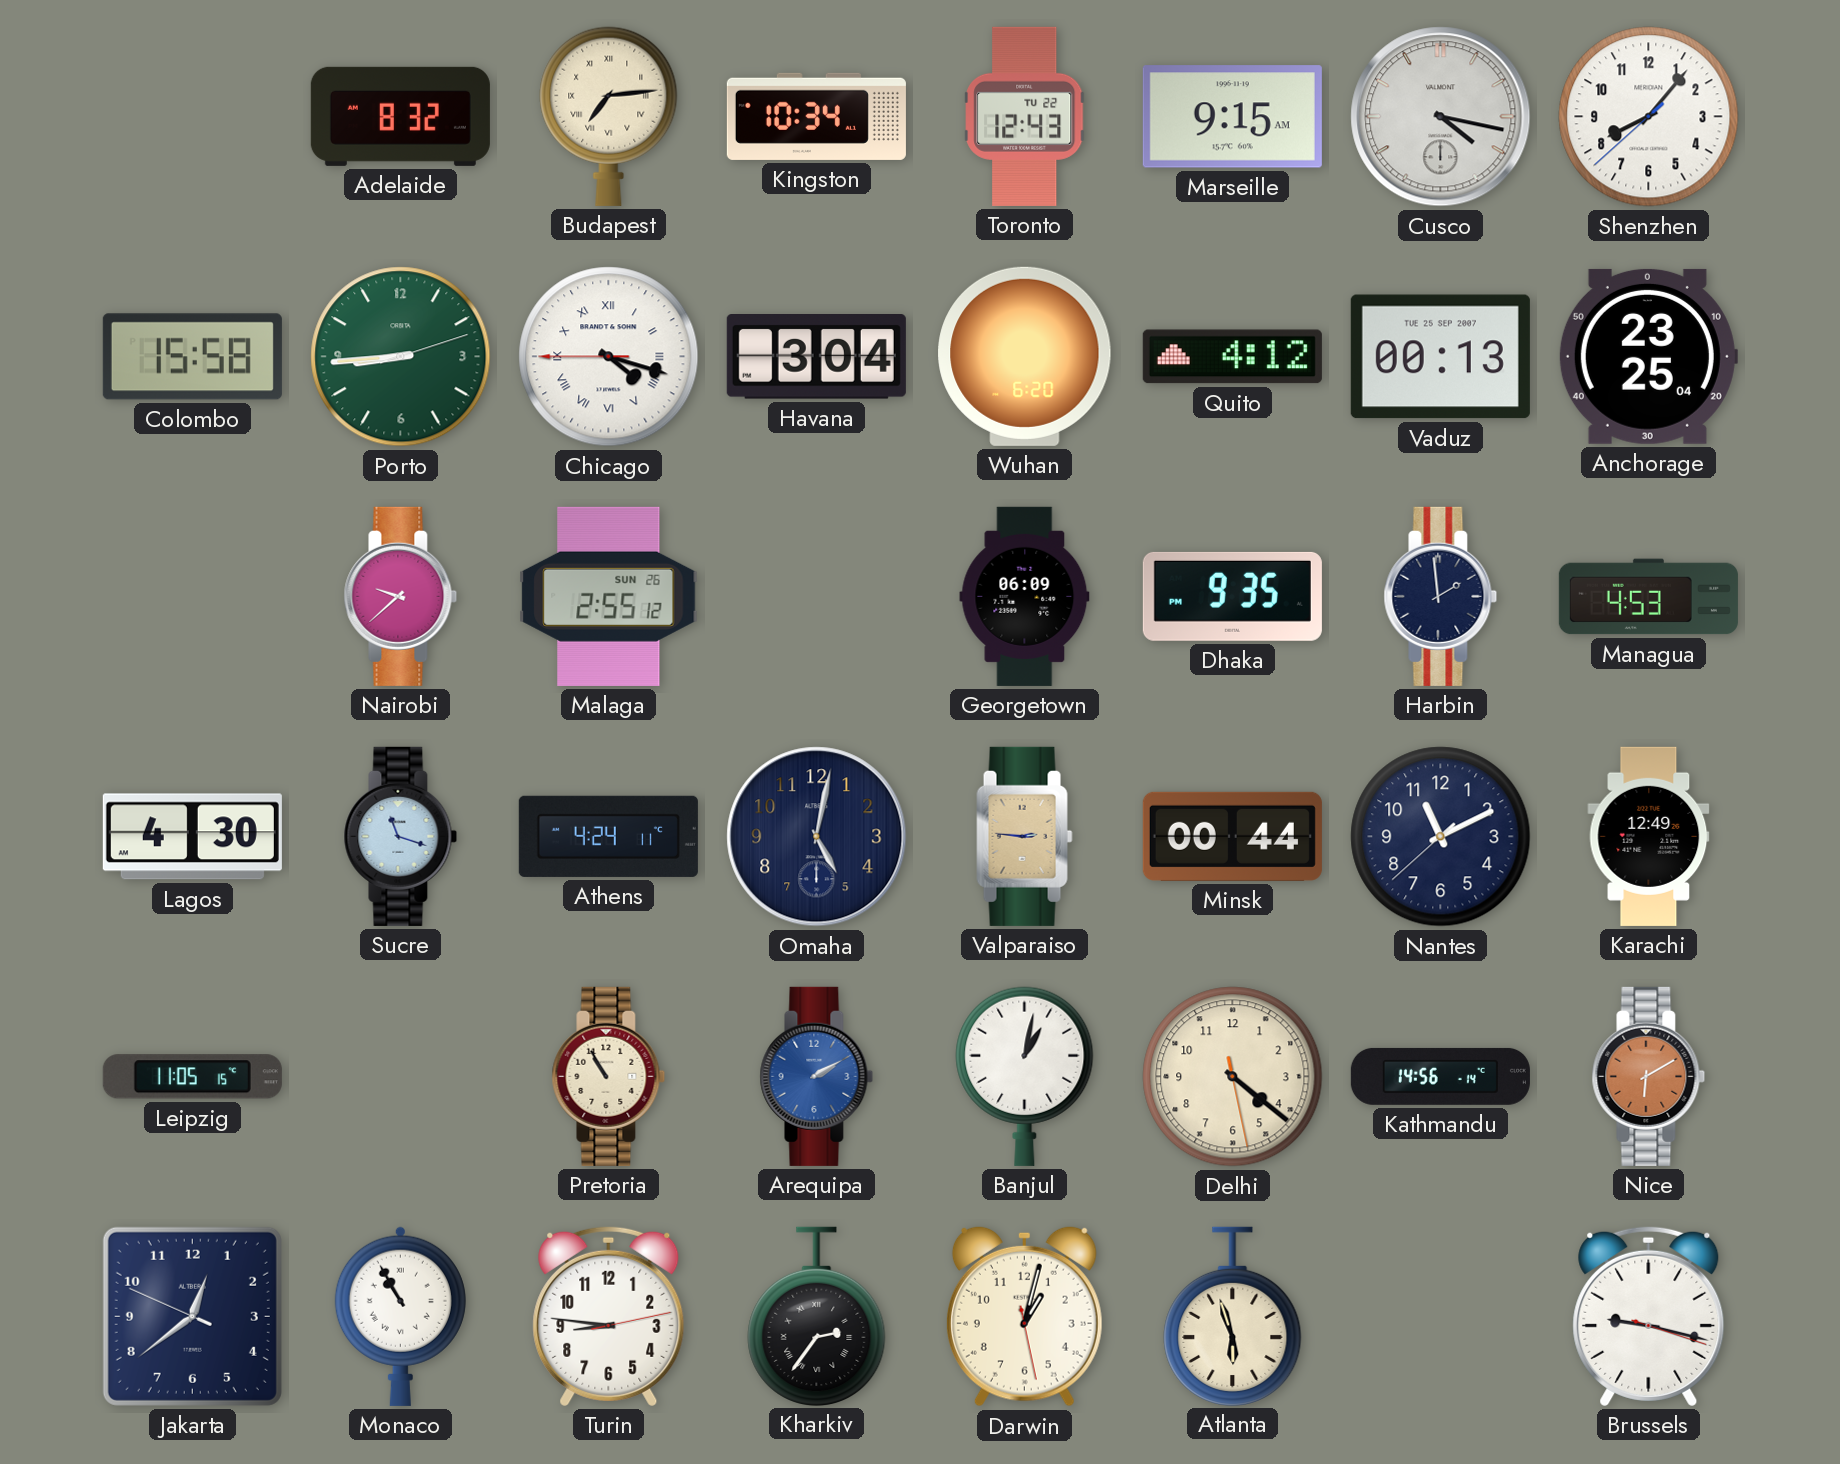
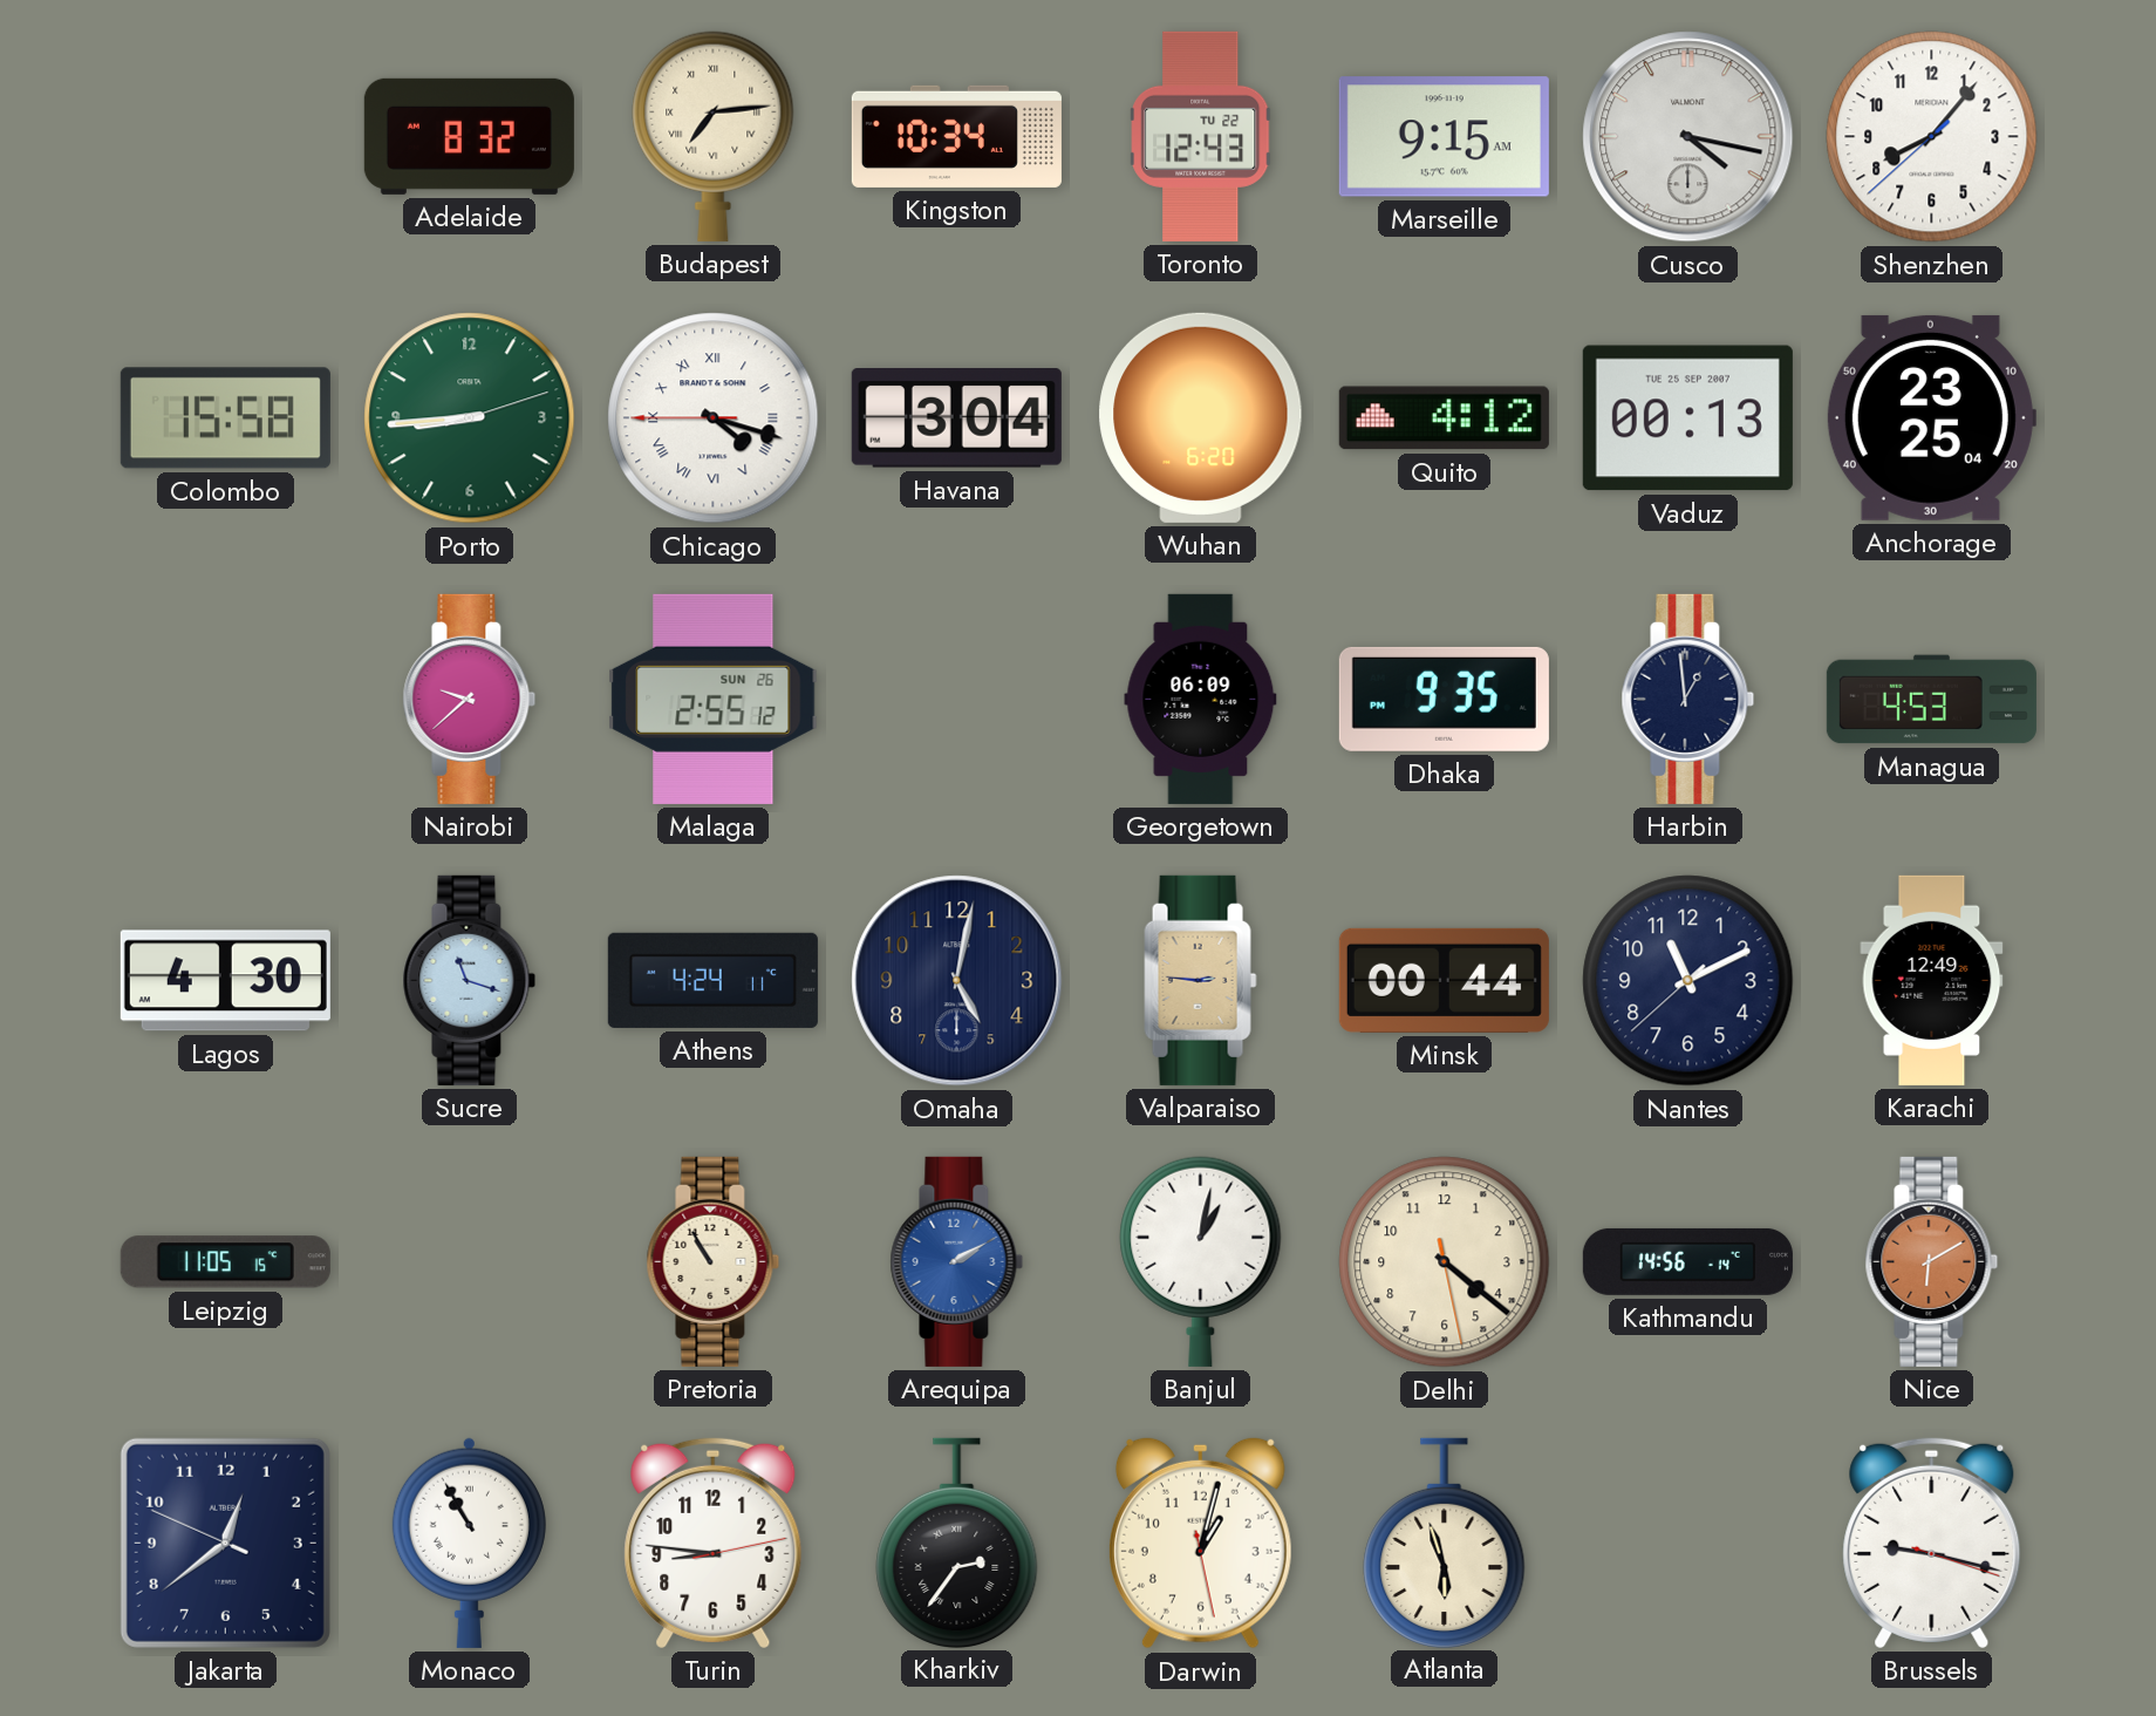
Harbin: 1:59 -> 12:59 (1688, 699)
